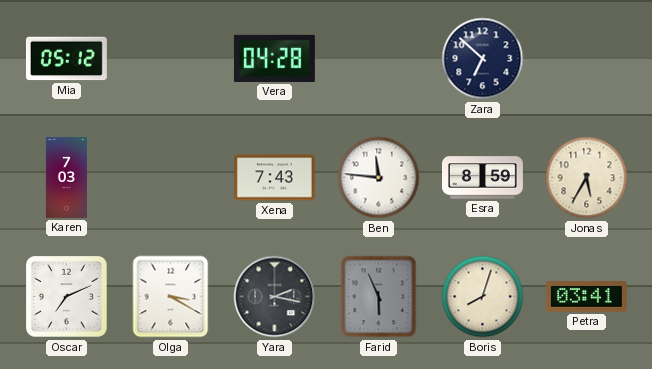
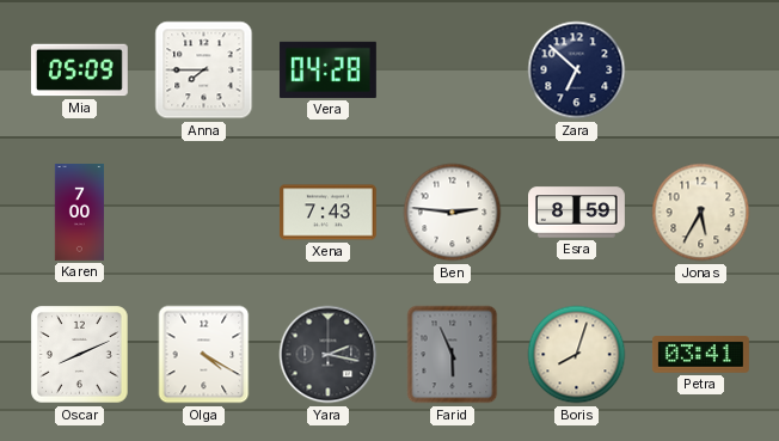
Mia: 05:12 -> 05:09 (79, 71)
Anna: none -> 7:45 (204, 71)
Karen: 7:03 -> 7:00 (79, 213)
Ben: 11:46 -> 2:46 (453, 213)
Oscar: 7:11 -> 8:11 (80, 355)
Olga: 3:20 -> 4:20 (204, 355)
